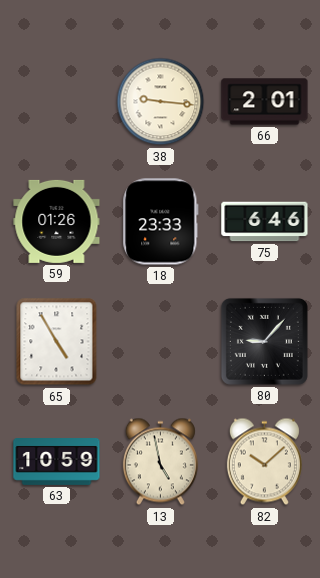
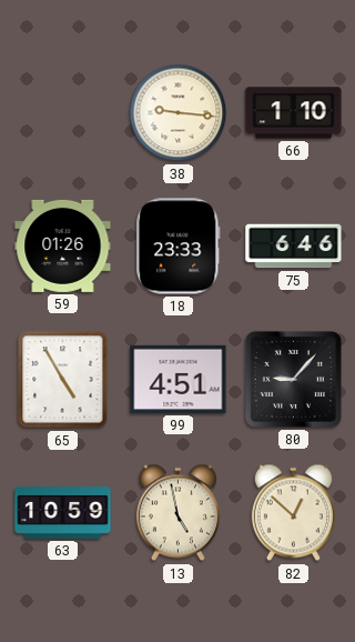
66: 2:01 -> 1:10 (294, 113)
99: none -> 4:51 (179, 379)
82: 10:08 -> 12:52 (293, 513)
